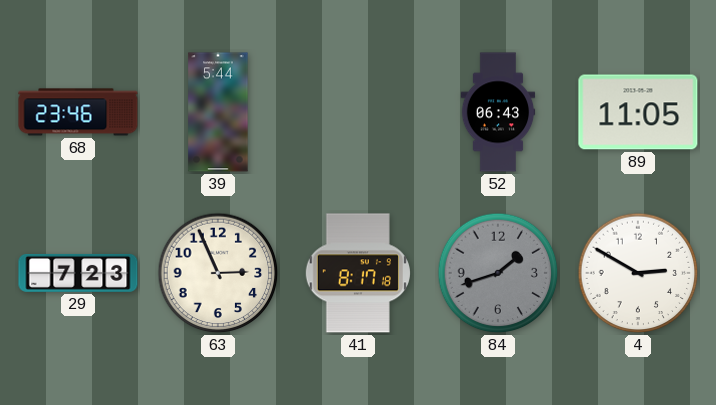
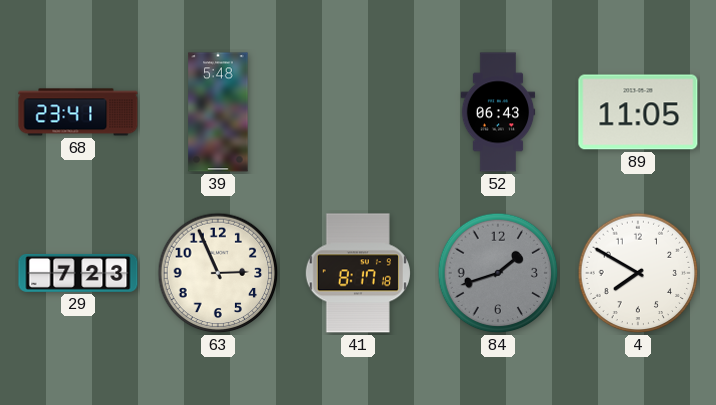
68: 23:46 -> 23:41 (78, 112)
39: 5:44 -> 5:48 (218, 112)
4: 2:50 -> 7:50 (638, 273)
